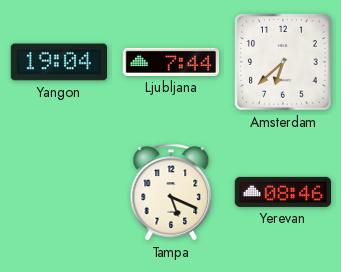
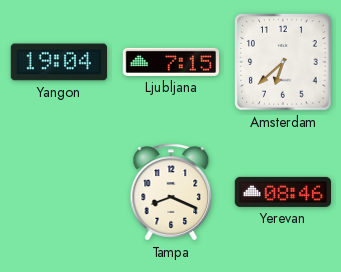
Ljubljana: 7:44 -> 7:15 (170, 62)
Tampa: 5:19 -> 8:19 (171, 192)
